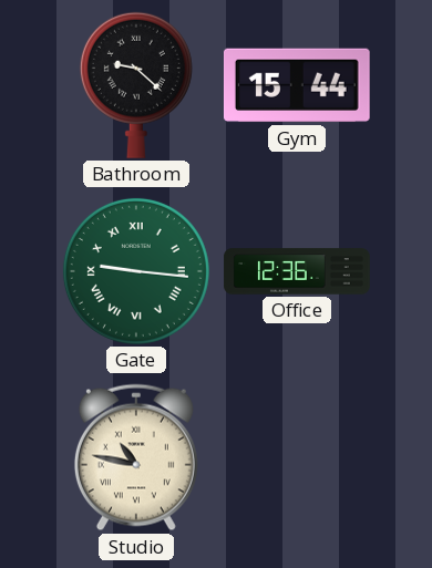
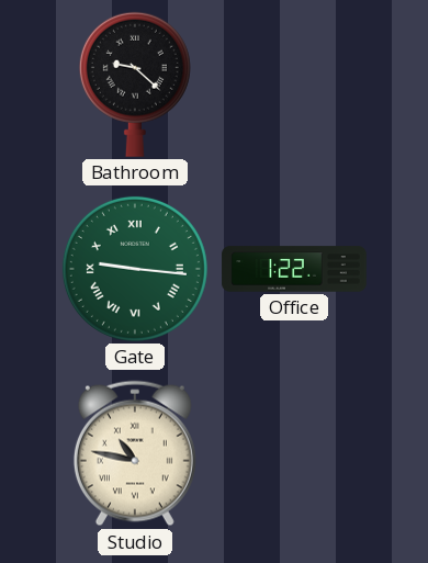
Gym: 15:44 -> none (297, 85)
Office: 12:36 -> 1:22 (294, 269)
